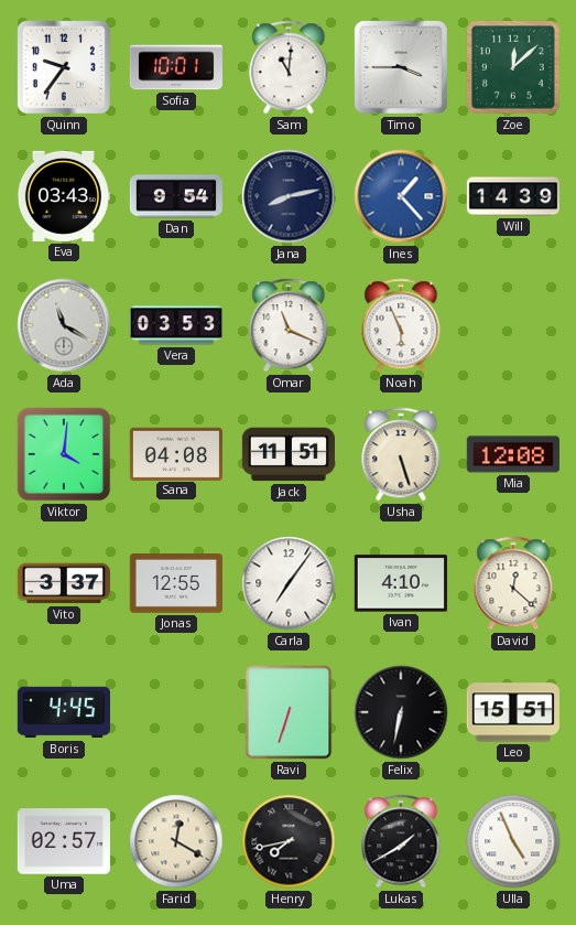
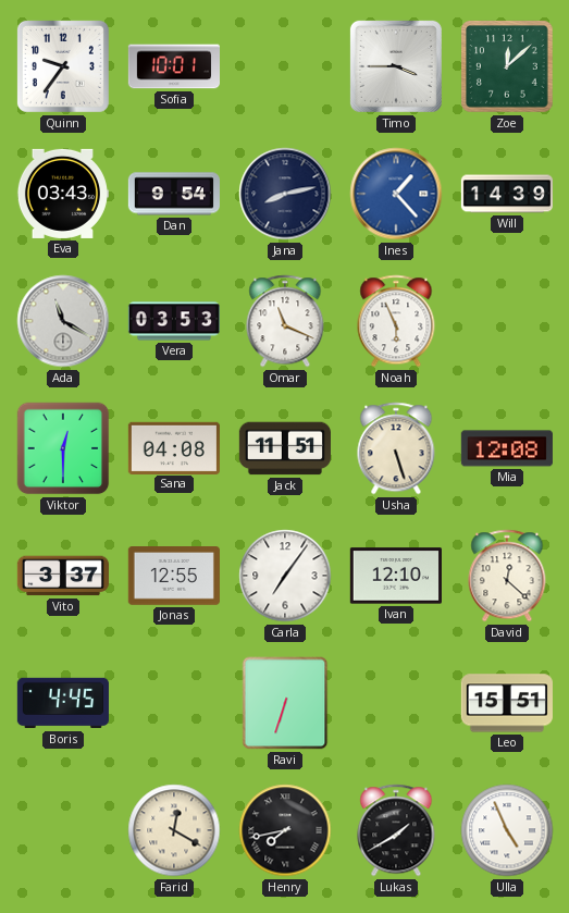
Sam: 11:01 -> none (289, 67)
Viktor: 4:01 -> 12:30 (63, 448)
Ivan: 4:10 -> 12:10 (396, 576)
Felix: 6:32 -> none (401, 712)
Uma: 02:57 -> none (64, 841)
